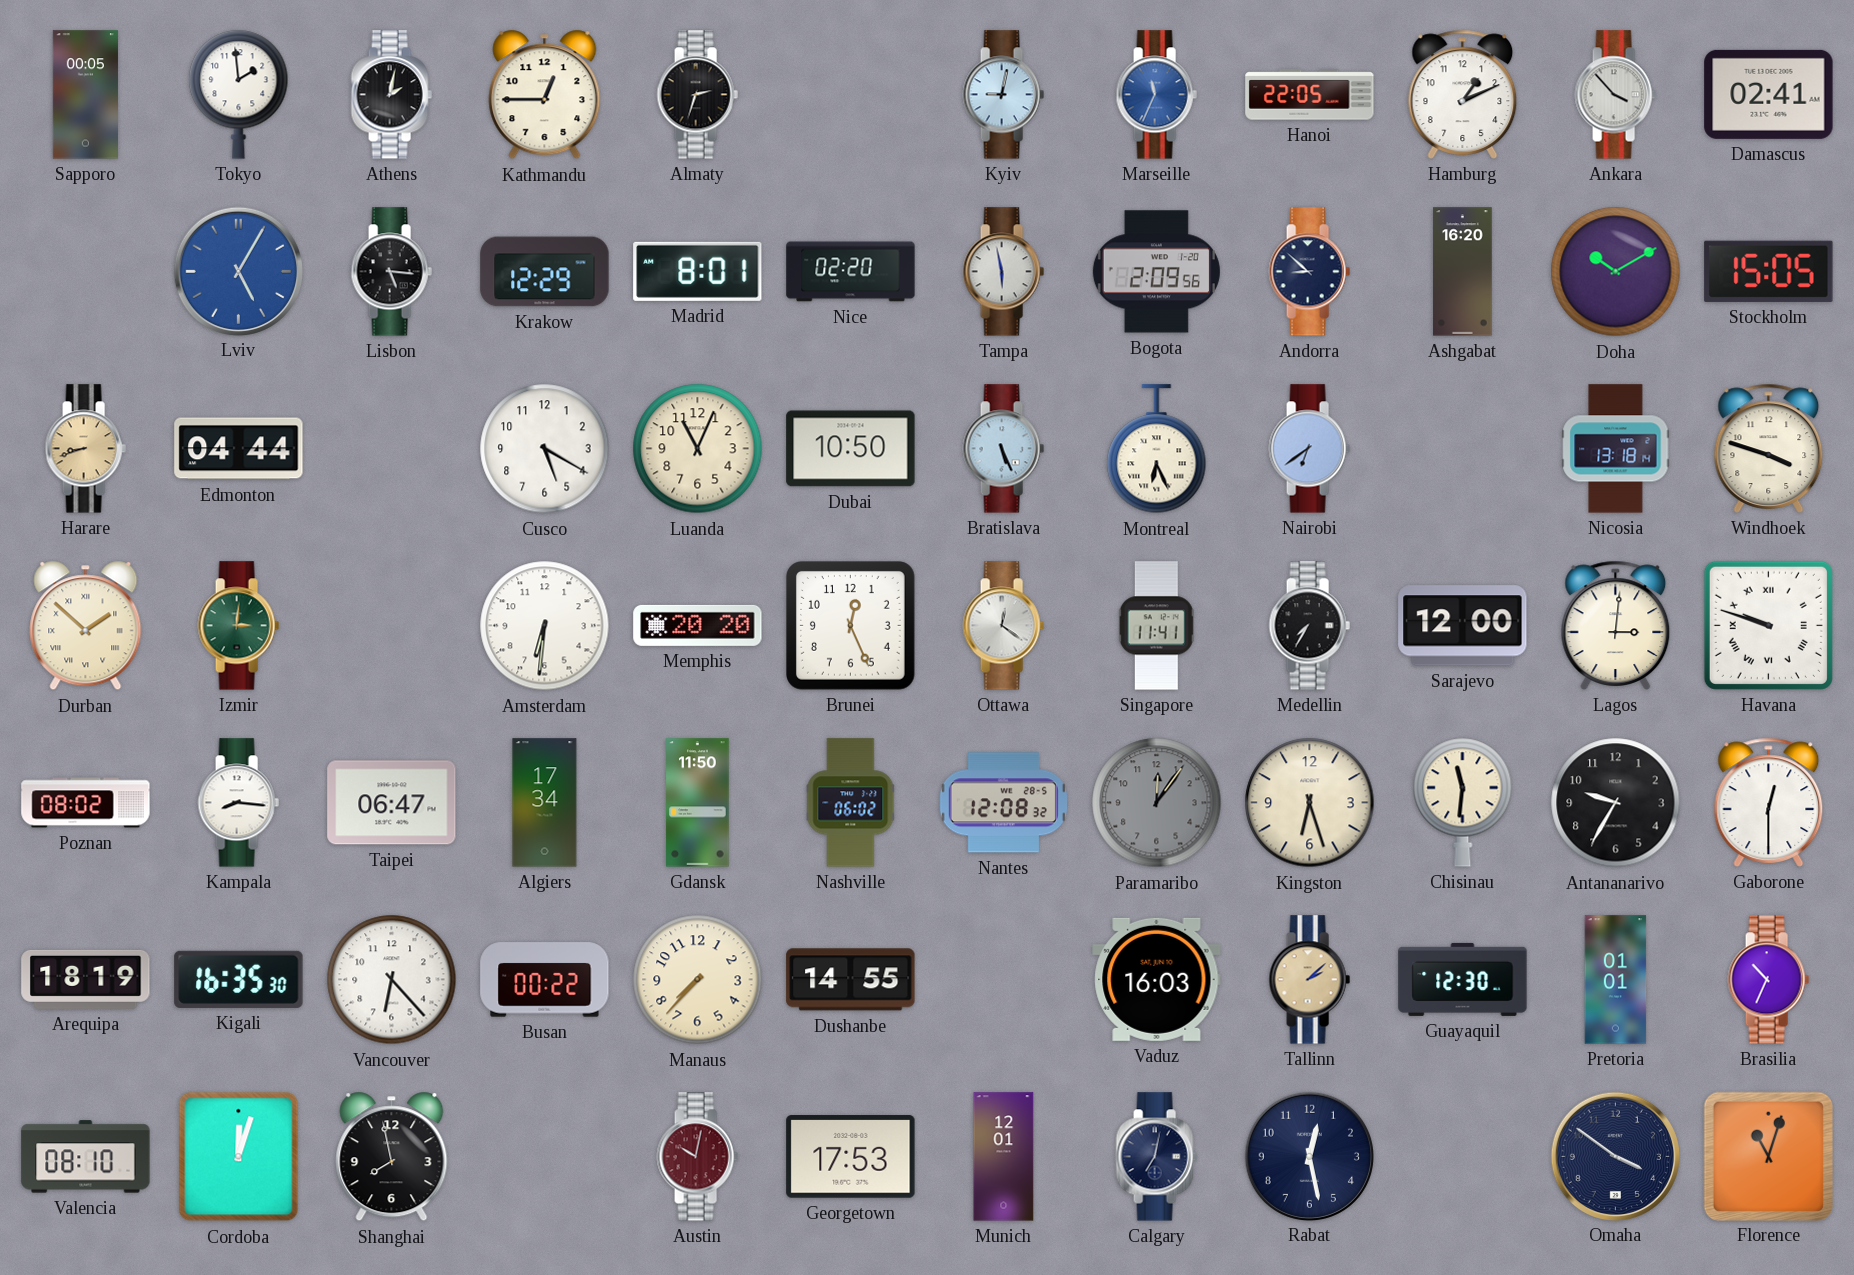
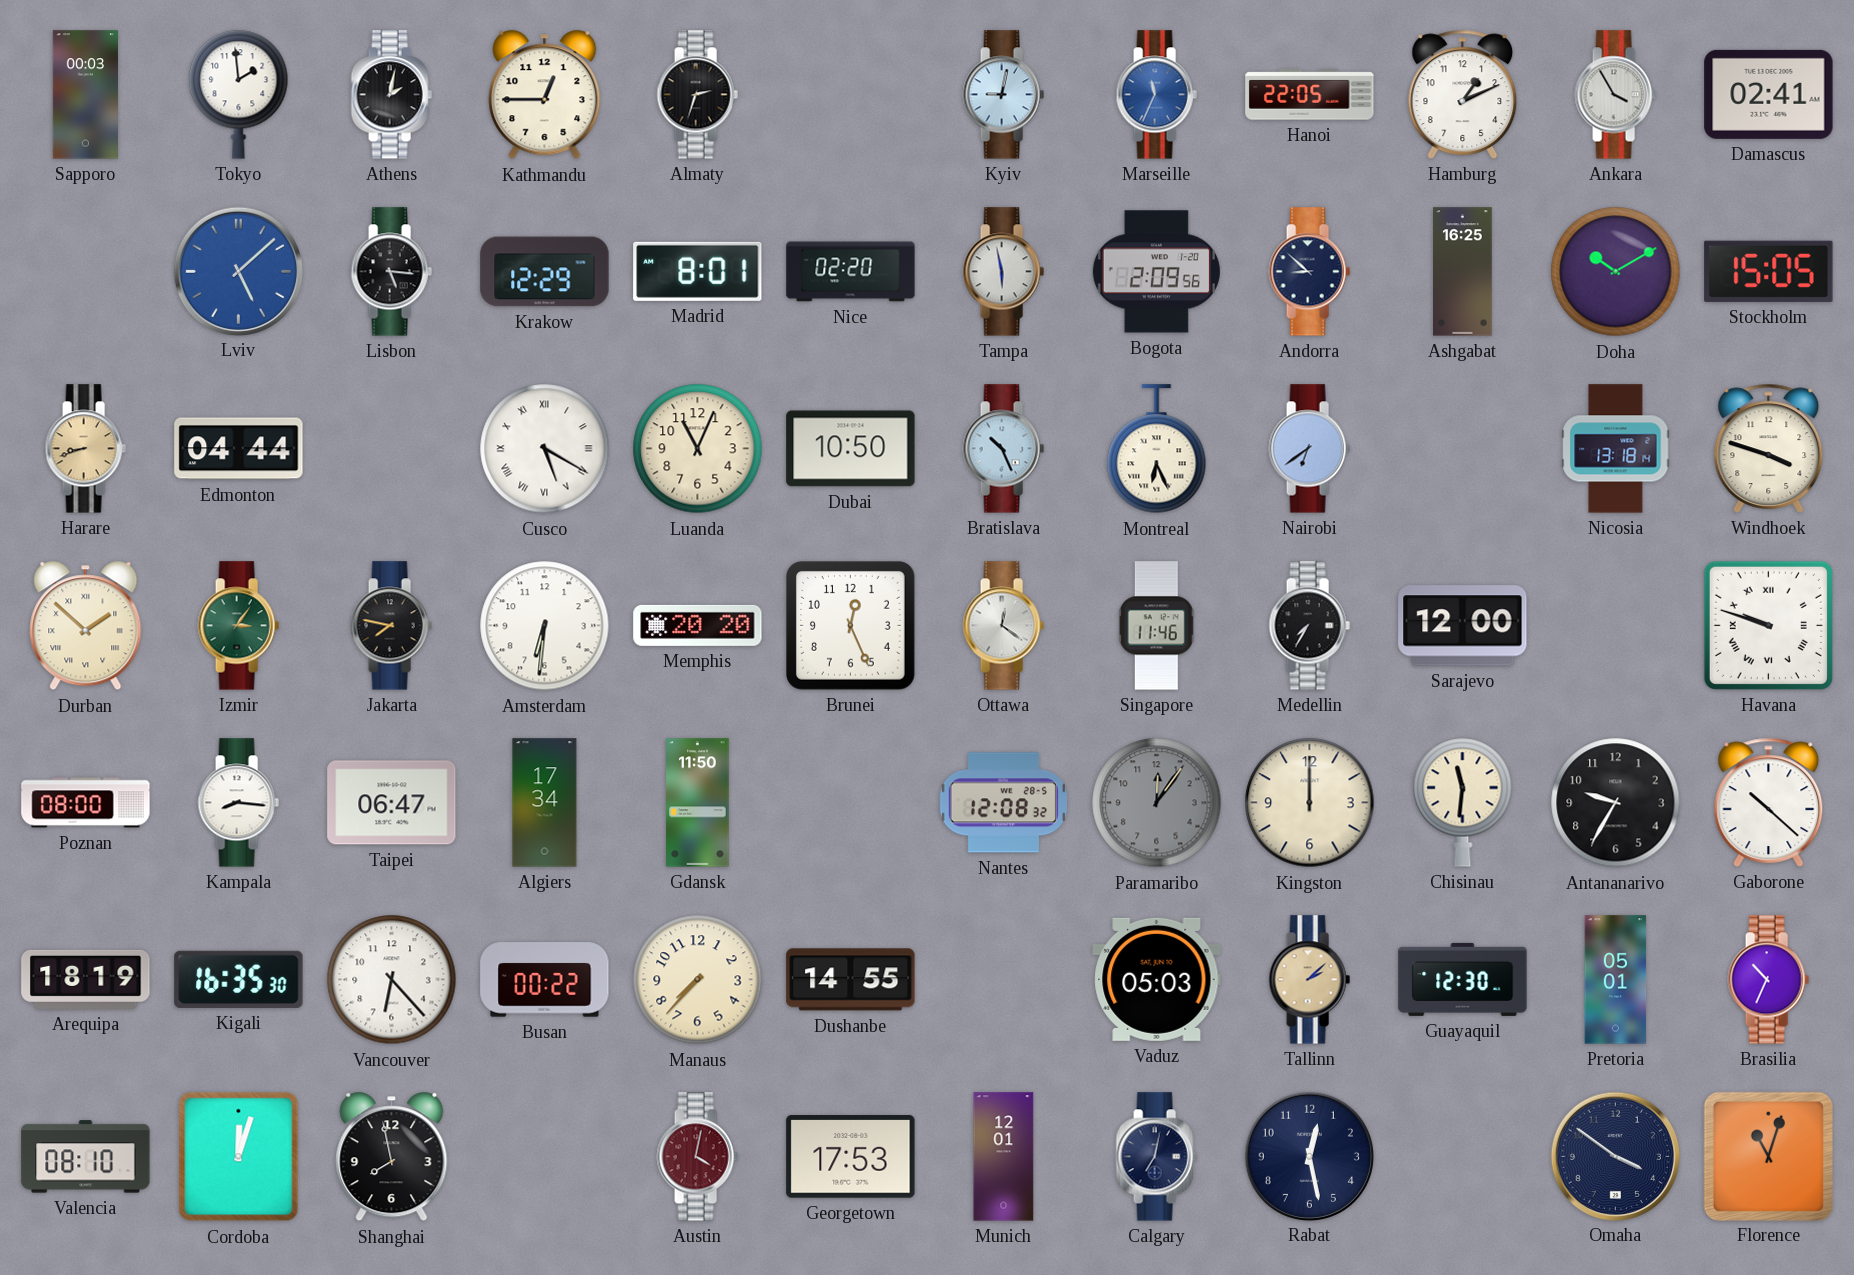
Sapporo: 00:05 -> 00:03 (85, 95)
Ankara: 3:53 -> 3:55 (1615, 95)
Lviv: 5:05 -> 5:08 (238, 271)
Ashgabat: 16:20 -> 16:25 (1463, 272)
Cusco numerals: Arabic -> Roman (545, 449)
Bratislava: 5:26 -> 10:26 (1003, 449)
Izmir: 3:01 -> 3:06 (238, 626)
Jakarta: none -> 7:47 (391, 626)
Singapore: 11:41 -> 11:46 (1156, 626)
Lagos: 3:01 -> none (1616, 625)
Poznan: 08:02 -> 08:00 (86, 803)
Nashville: 06:02 -> none (851, 803)
Kingston: 6:27 -> 12:00 (1310, 803)
Gaborone: 12:30 -> 10:22 (1769, 802)
Vaduz: 16:03 -> 05:03 (1157, 979)
Pretoria: 01:01 -> 05:01 (1616, 980)
Austin: 10:02 -> 4:02 (697, 1157)
